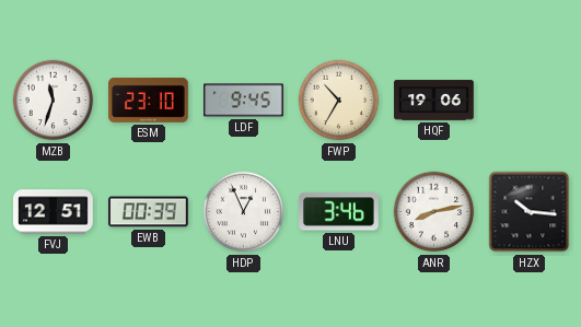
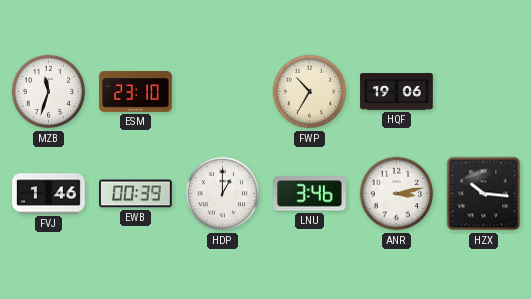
LDF: 9:45 -> none (244, 101)
FVJ: 12:51 -> 1:46 (49, 194)
HDP: 12:56 -> 1:00 (223, 194)
ANR: 8:13 -> 3:13 (397, 194)
